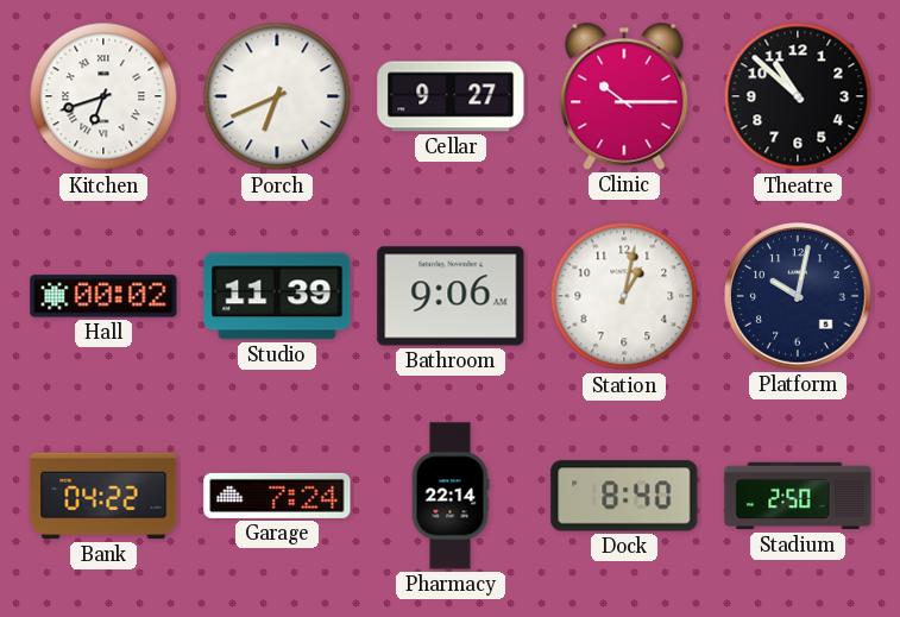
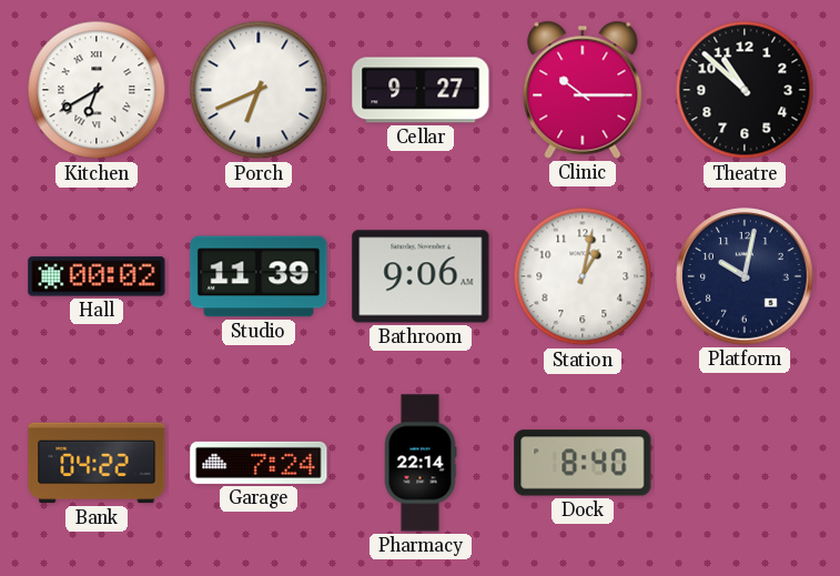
Kitchen: 6:42 -> 6:40 (97, 90)
Stadium: 2:50 -> none (798, 496)
